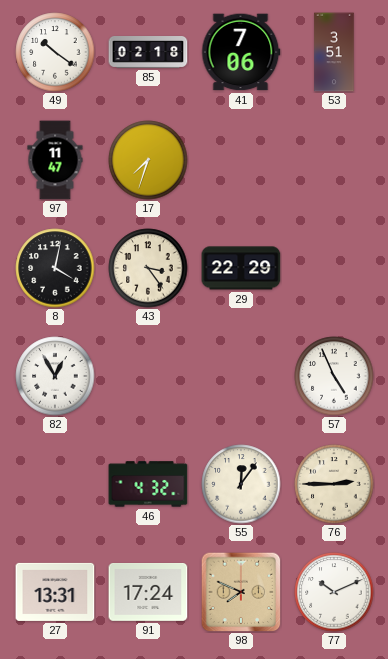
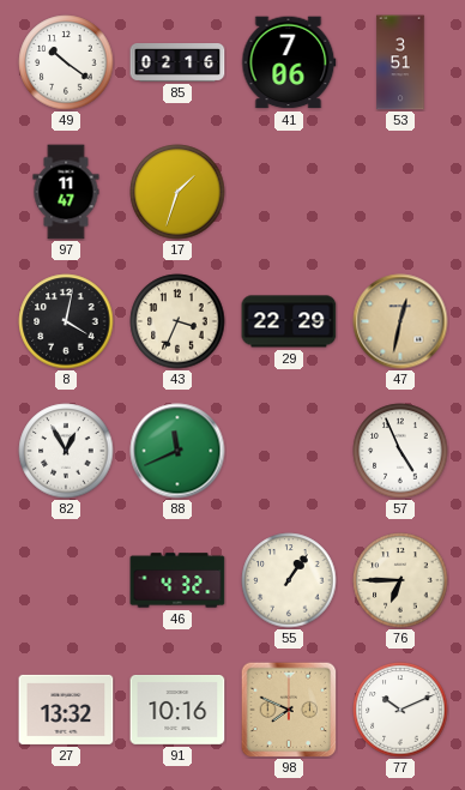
85: 02:18 -> 02:16 (177, 64)
17: 7:33 -> 1:33 (177, 192)
43: 3:24 -> 3:34 (177, 321)
47: none -> 12:32 (400, 321)
88: none -> 11:41 (177, 451)
55: 12:06 -> 1:06 (289, 580)
76: 2:45 -> 6:45 (400, 580)
27: 13:31 -> 13:32 (66, 710)
91: 17:24 -> 10:16 (177, 711)
